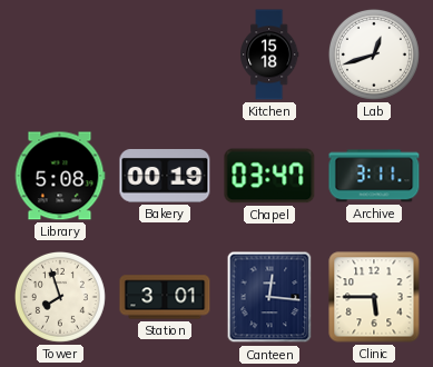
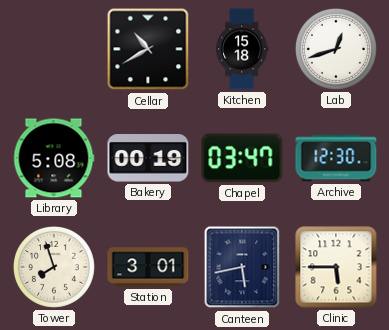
Cellar: none -> 10:40 (148, 49)
Archive: 3:11 -> 12:30 (336, 158)
Canteen: 12:16 -> 5:43 (242, 267)
